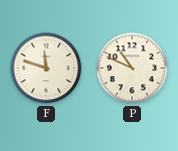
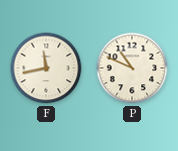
F: 11:48 -> 11:43 (46, 68)
